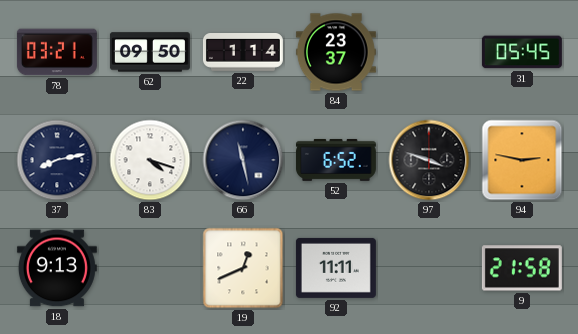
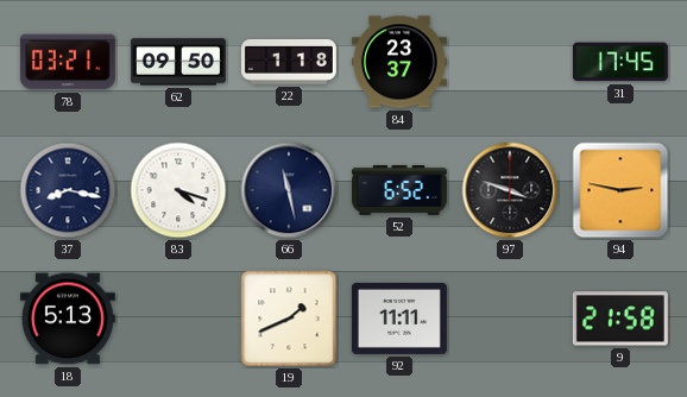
22: 1:14 -> 1:18 (289, 63)
31: 05:45 -> 17:45 (620, 62)
37: 8:13 -> 8:17 (68, 190)
18: 9:13 -> 5:13 (68, 319)
19: 12:41 -> 1:41 (289, 319)
